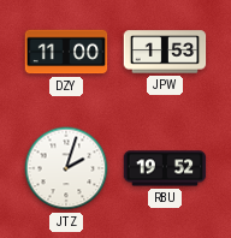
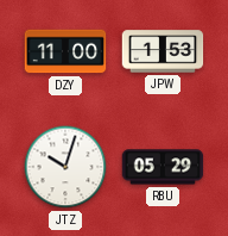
JTZ: 2:03 -> 10:03 (65, 167)
RBU: 19:52 -> 05:29 (163, 167)
